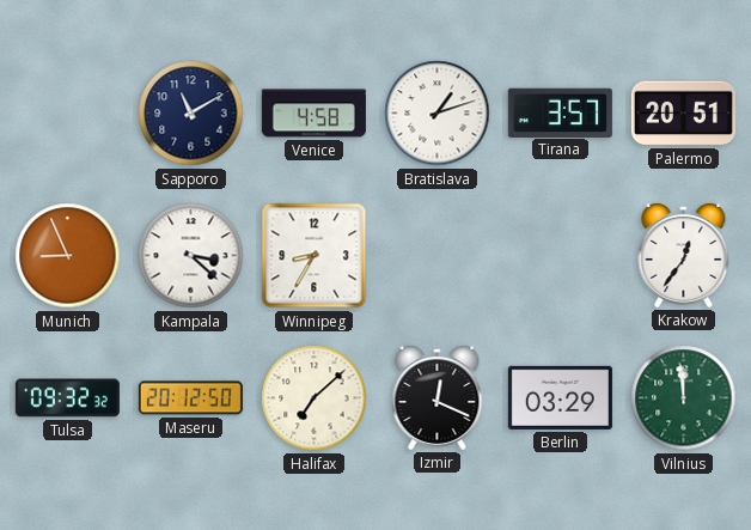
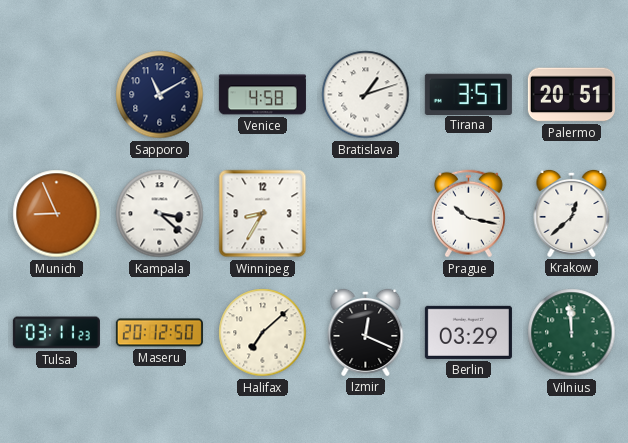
Prague: none -> 10:17 (468, 214)
Krakow: 12:36 -> 12:38 (572, 213)
Tulsa: 09:32 -> 03:11 (56, 333)
